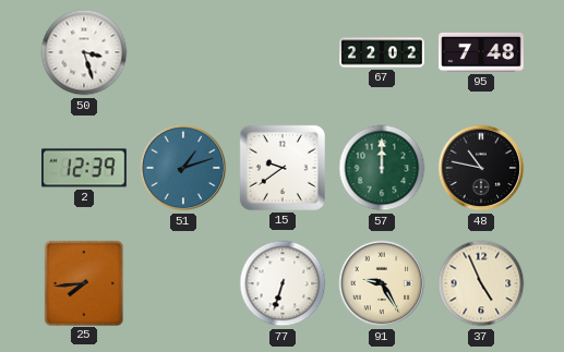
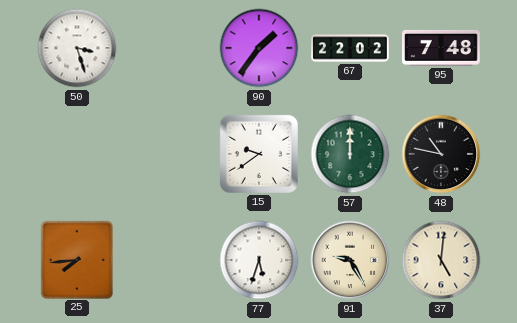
90: none -> 1:36 (259, 48)
2: 12:39 -> none (85, 168)
51: 1:12 -> none (183, 168)
77: 6:33 -> 5:33 (259, 260)
37: 4:56 -> 5:01 (441, 260)
